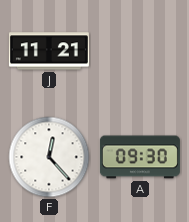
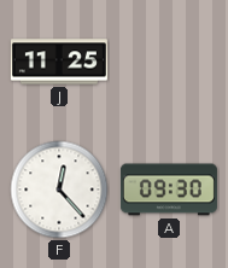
J: 11:21 -> 11:25 (59, 62)
